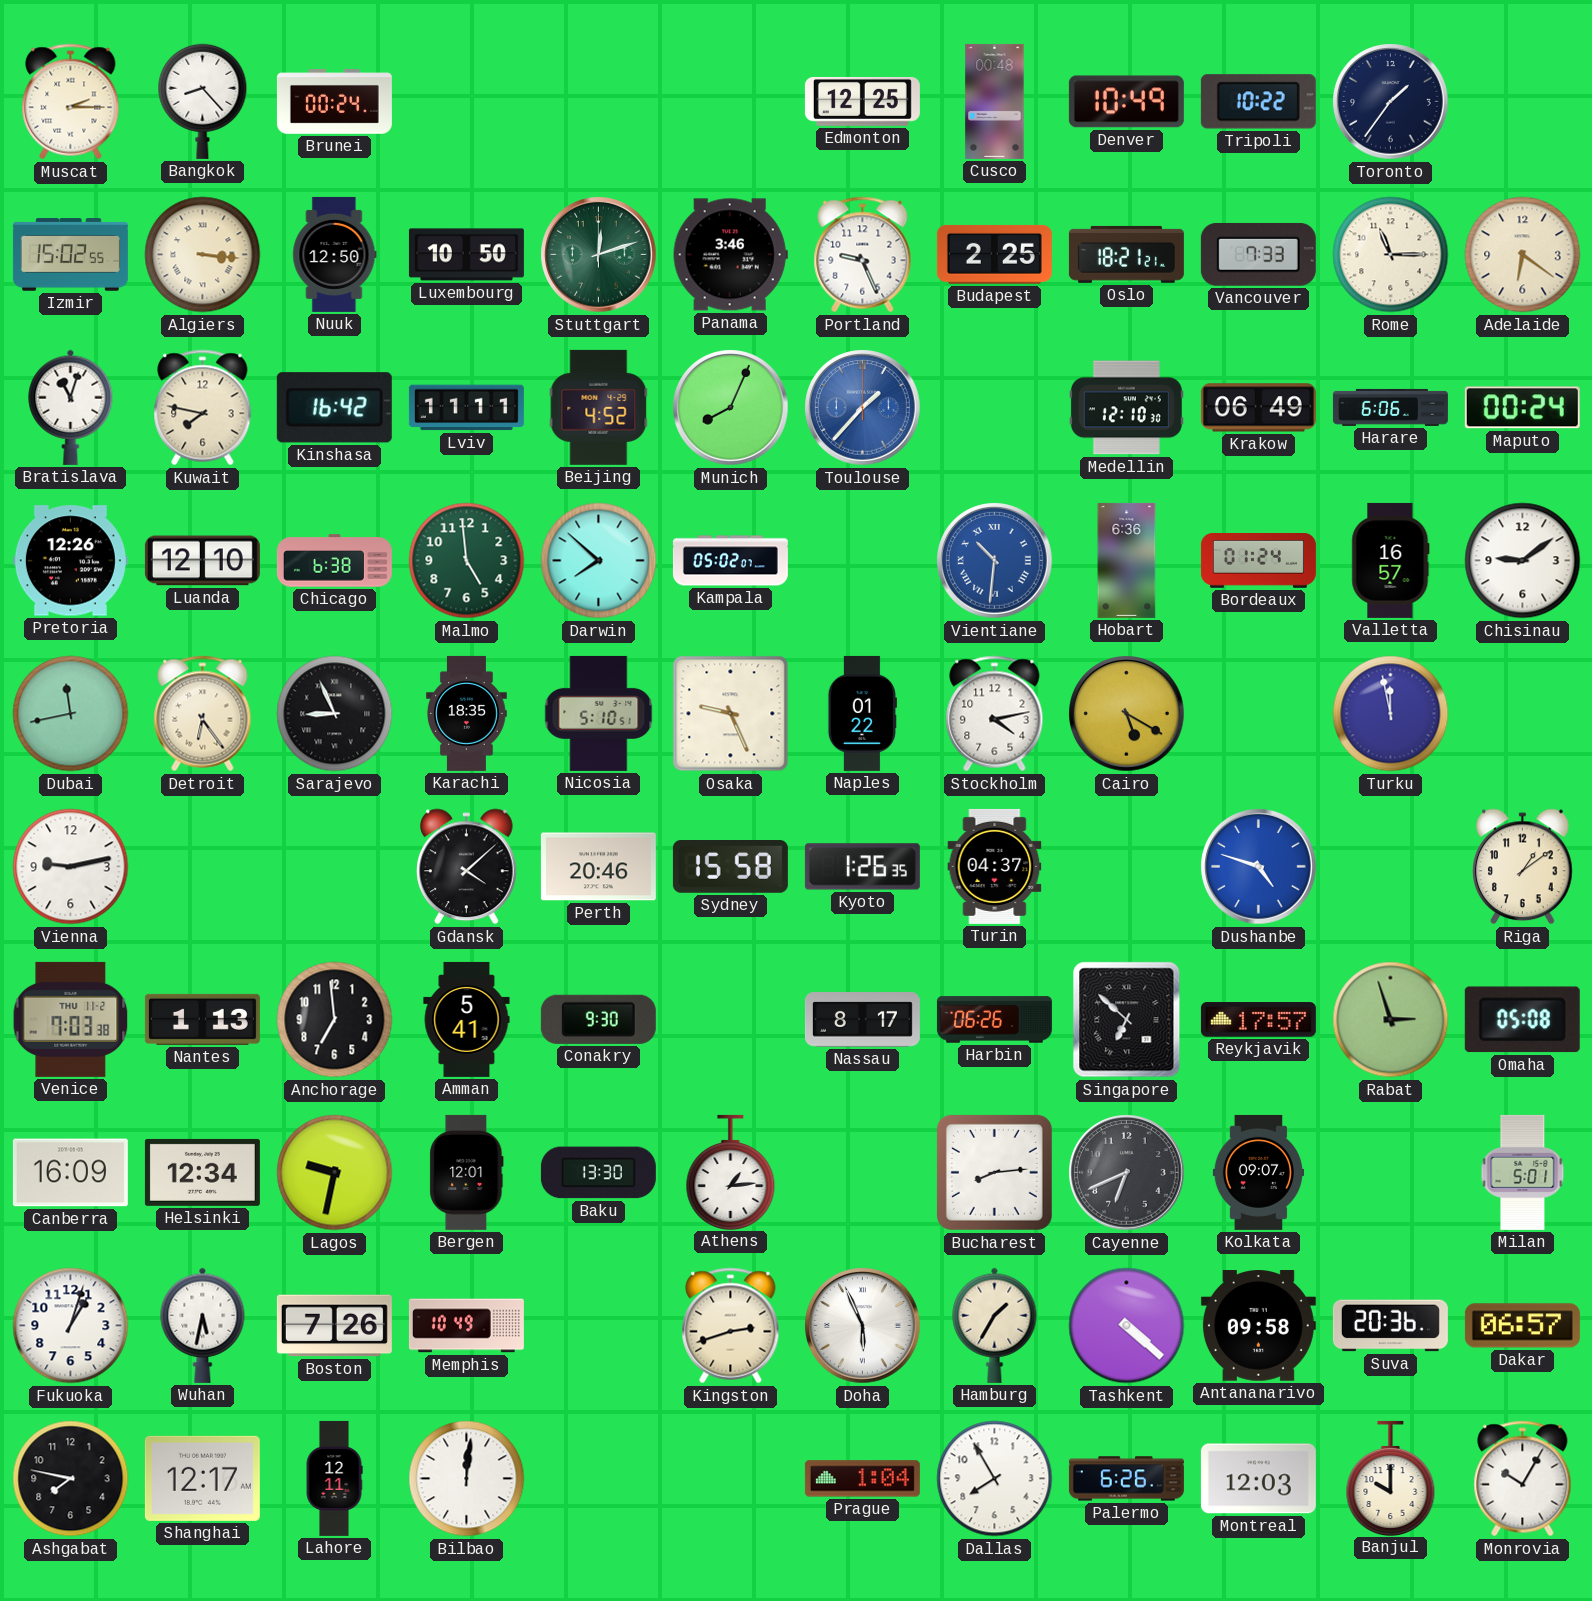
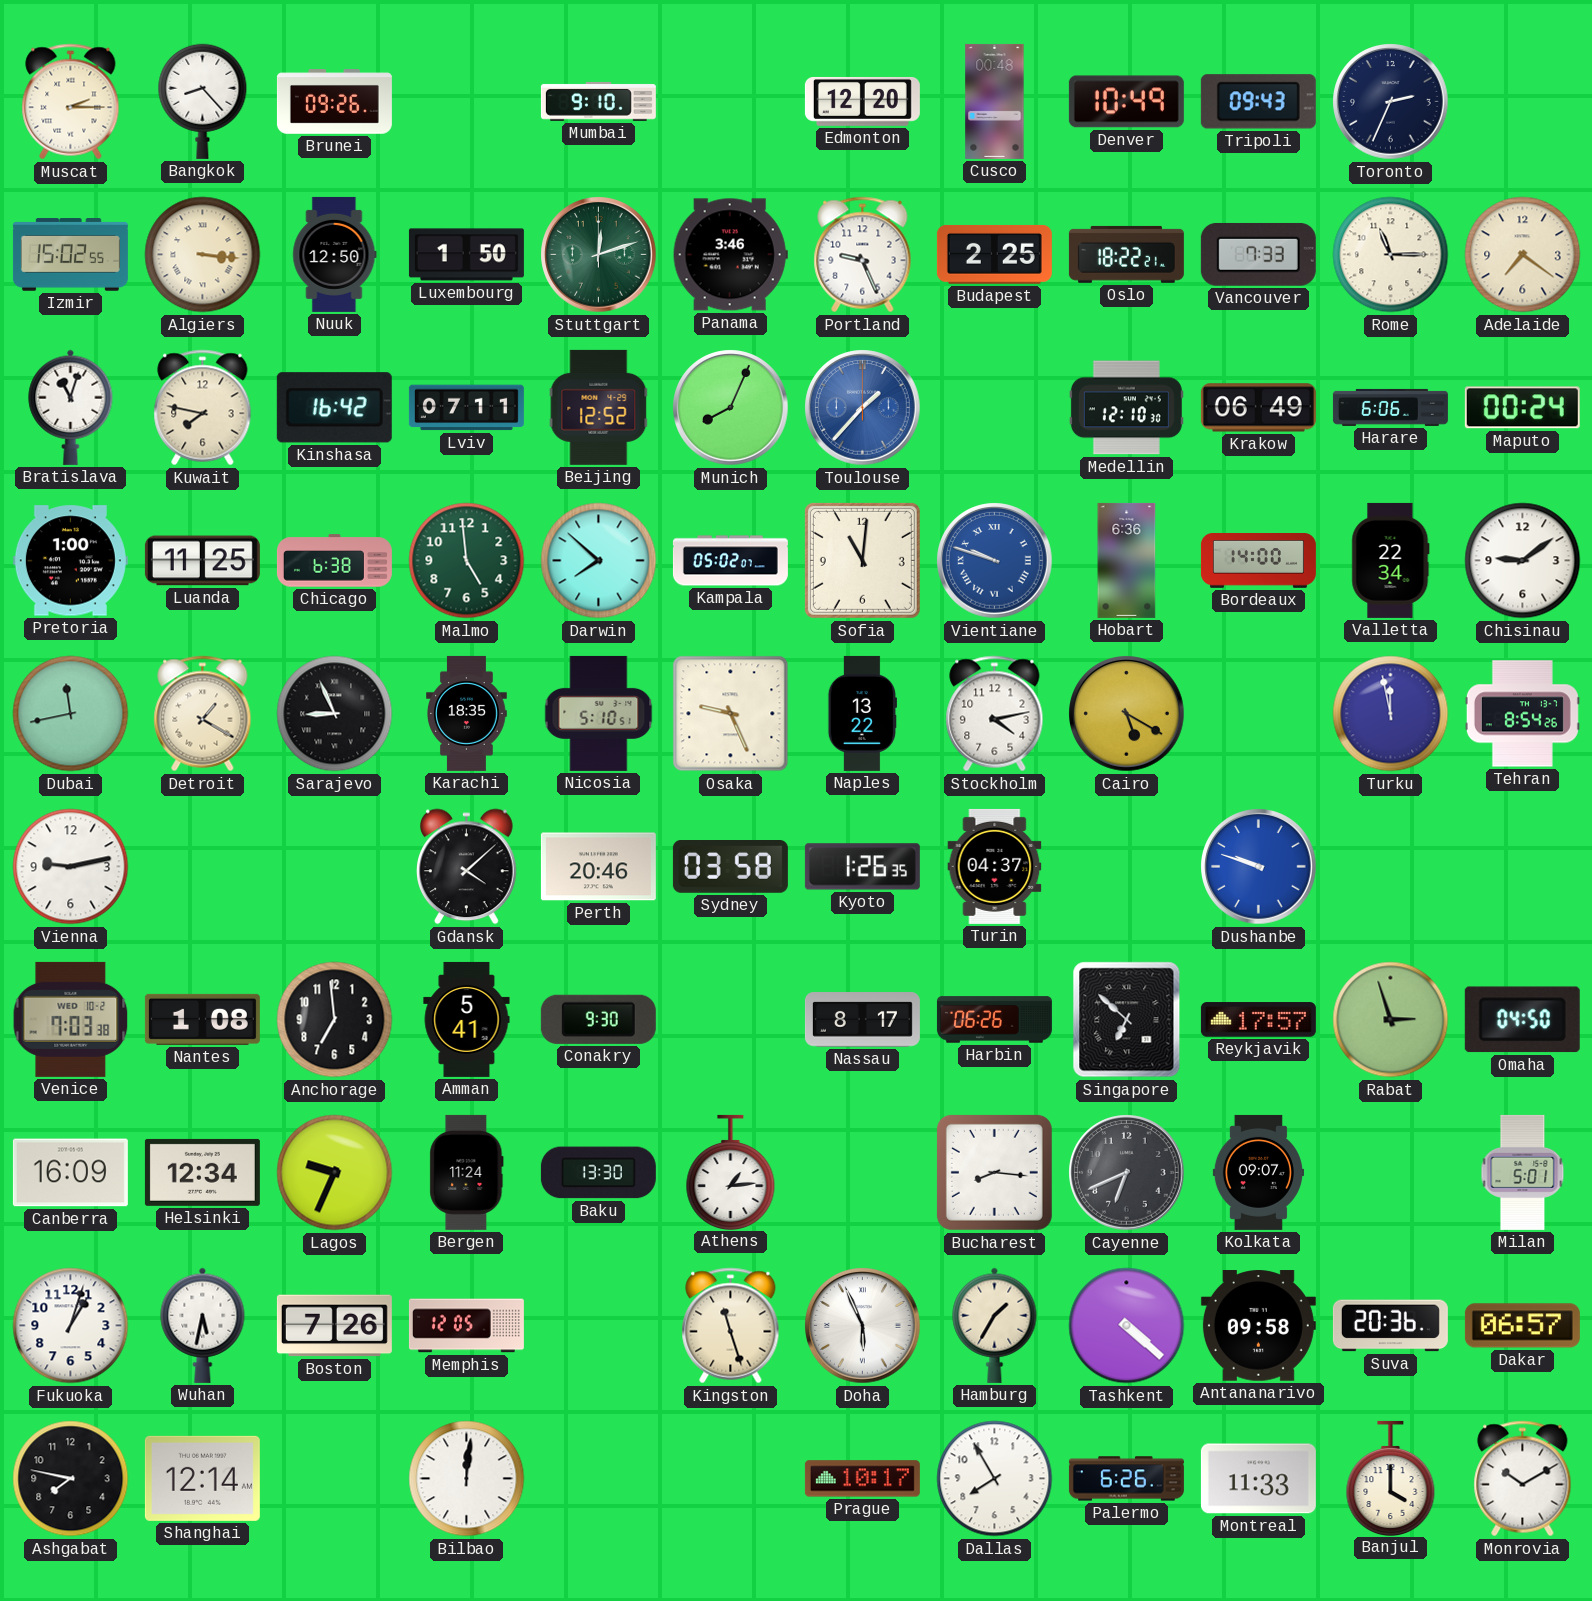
Brunei: 00:24 -> 09:26 (334, 102)
Mumbai: none -> 9:10 (598, 101)
Edmonton: 12:25 -> 12:20 (862, 101)
Tripoli: 10:22 -> 09:43 (1258, 102)
Toronto: 1:36 -> 2:34 (1391, 102)
Luxembourg: 10:50 -> 1:50 (466, 255)
Oslo: 18:21 -> 18:22 (1126, 254)
Adelaide: 6:21 -> 7:21 (1523, 255)
Lviv: 11:11 -> 07:11 (466, 408)
Beijing: 4:52 -> 12:52 (599, 407)
Pretoria: 12:26 -> 1:00 (70, 561)
Luanda: 12:10 -> 11:25 (202, 561)
Sofia: none -> 11:01 (862, 560)
Vientiane: 10:31 -> 9:48 (995, 561)
Bordeaux: 01:24 -> 14:00 (1258, 561)
Valletta: 16:57 -> 22:34 (1391, 560)
Detroit: 6:24 -> 1:20 (203, 714)
Naples: 01:22 -> 13:22 (862, 713)
Tehran: none -> 8:54 (1522, 714)
Sydney: 15:58 -> 03:58 (730, 867)
Dushanbe: 4:48 -> 9:48 (1259, 867)
Riga: 1:09 -> none (1523, 867)
Venice date: THU 11-2 -> WED 10-2 (71, 1019)
Nantes: 1:13 -> 1:08 (202, 1019)
Omaha: 05:08 -> 04:50 (1522, 1020)
Lagos: 9:32 -> 9:34 (335, 1173)
Bergen: 12:01 -> 11:24 (467, 1172)
Bucharest: 8:14 -> 8:16 (994, 1172)
Memphis: 10:49 -> 12:05 (466, 1326)
Kingston: 2:42 -> 11:27 (731, 1326)
Shanghai: 12:17 -> 12:14 (202, 1478)
Lahore: 12:11 -> none (334, 1478)
Prague: 1:04 -> 10:17 (862, 1479)
Montreal: 12:03 -> 11:33 (1258, 1479)
Banjul: 10:00 -> 4:00 (1391, 1478)
Monrovia: 10:05 -> 10:10 (1523, 1479)
